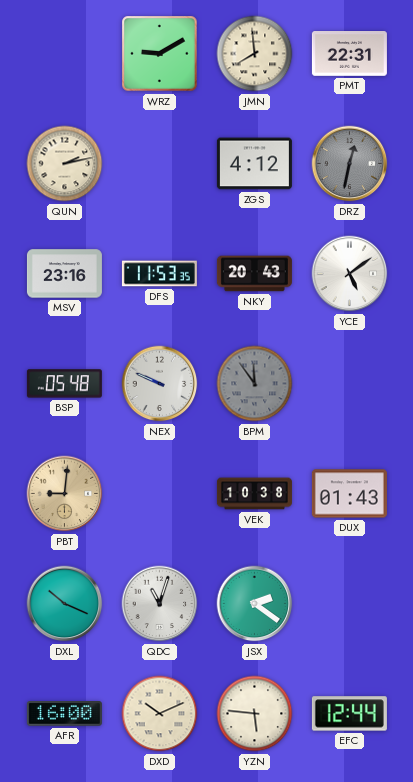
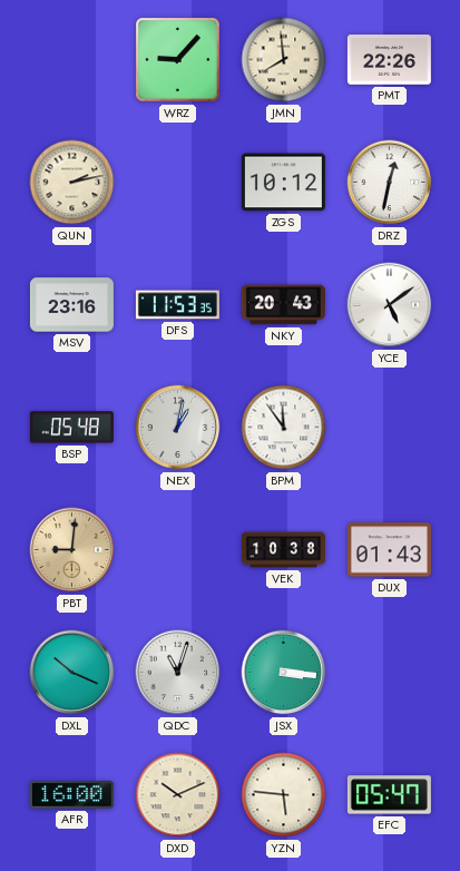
WRZ: 9:10 -> 9:07 (178, 60)
PMT: 22:31 -> 22:26 (389, 60)
ZGS: 4:12 -> 10:12 (283, 183)
DRZ dial: grey -> white (390, 183)
NEX: 9:49 -> 1:02 (178, 428)
BPM dial: grey -> white (284, 428)
JSX: 2:21 -> 3:16 (284, 673)
EFC: 12:44 -> 05:47 (389, 795)
